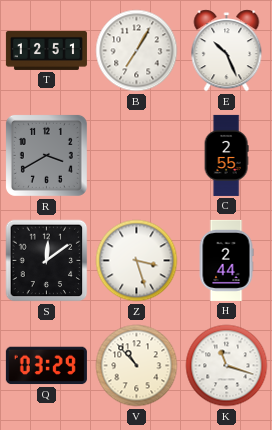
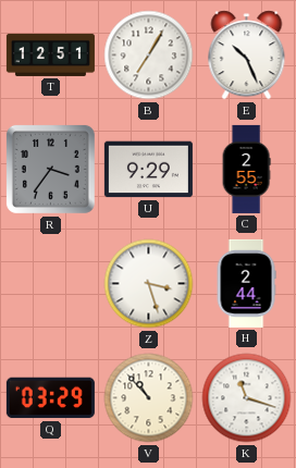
R: 3:40 -> 3:36 (50, 169)
U: none -> 9:29 (148, 170)
S: 12:09 -> none (47, 261)
